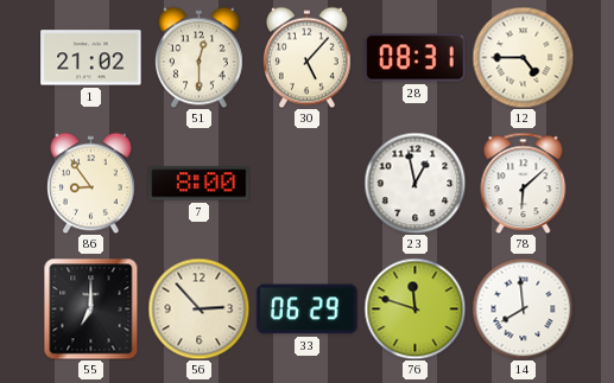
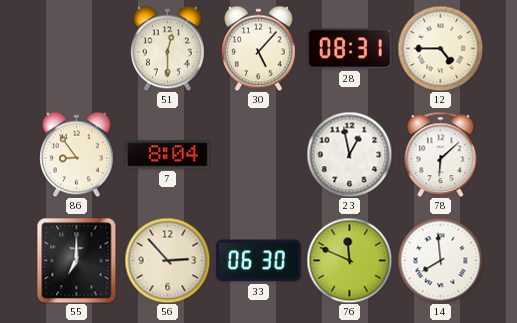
1: 21:02 -> none (91, 58)
7: 8:00 -> 8:04 (168, 155)
33: 06:29 -> 06:30 (259, 261)
76: 11:48 -> 11:49 (349, 260)
